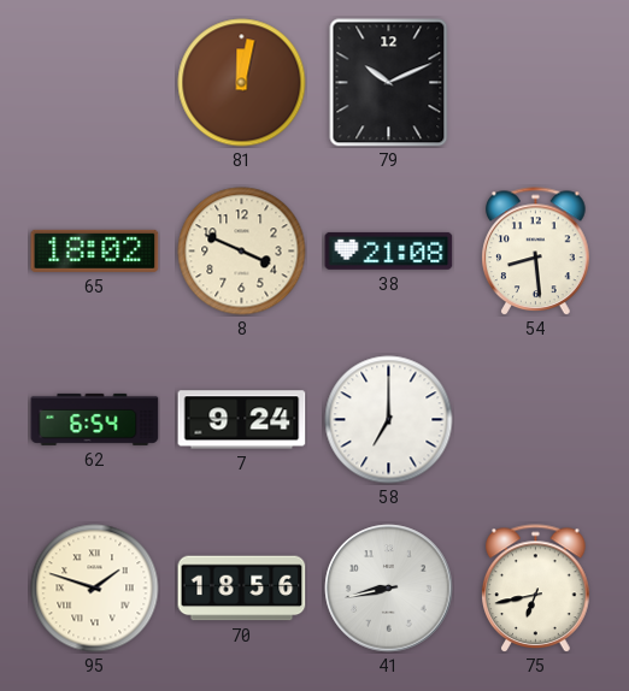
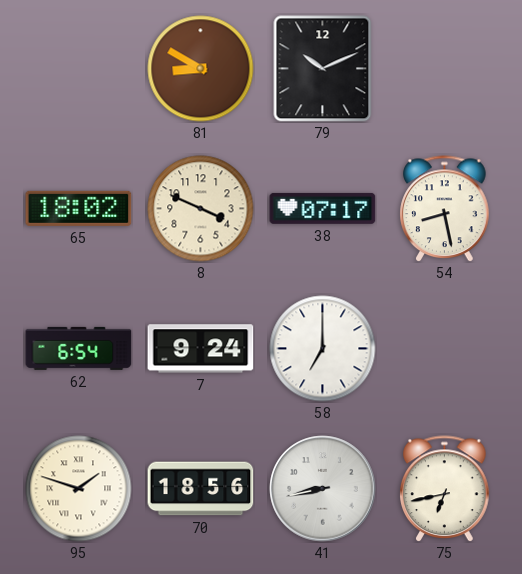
81: 12:02 -> 8:50 (201, 69)
38: 21:08 -> 07:17 (323, 208)
54: 8:29 -> 8:28 (445, 209)
